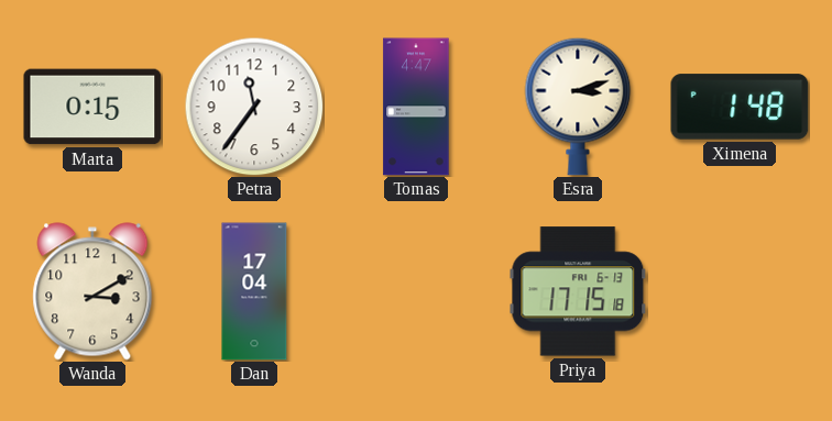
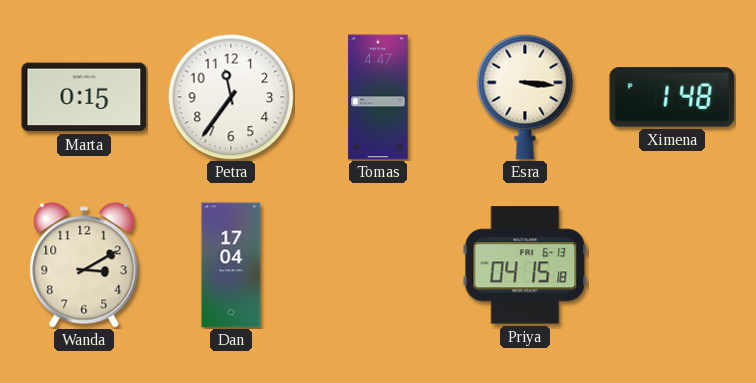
Esra: 3:12 -> 3:16 (525, 97)
Priya: 17:15 -> 04:15 (525, 265)
